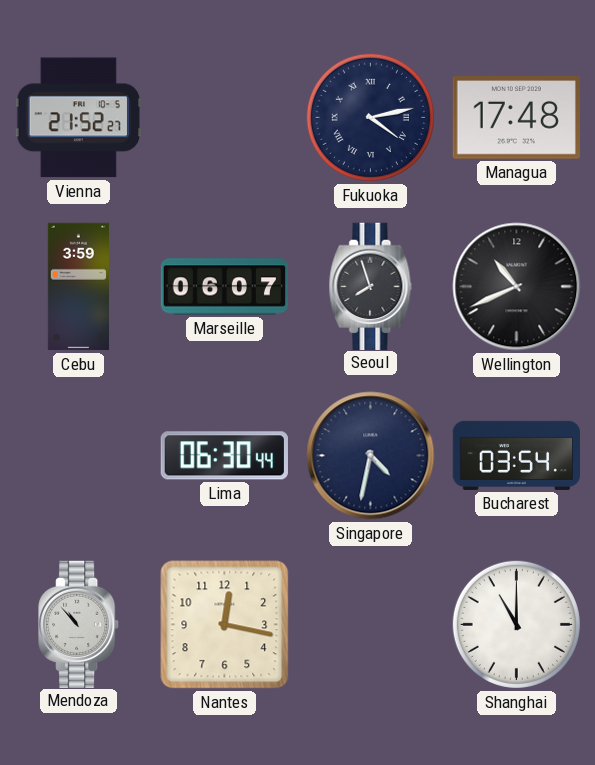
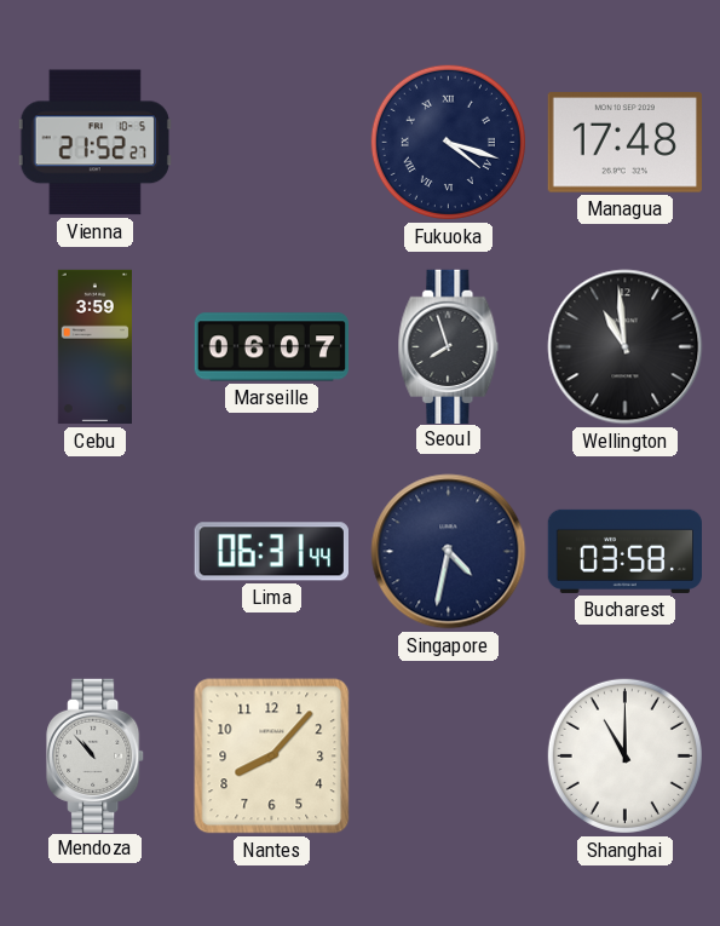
Fukuoka: 4:13 -> 4:18 (448, 142)
Wellington: 10:41 -> 10:59 (626, 347)
Lima: 06:30 -> 06:31 (271, 552)
Bucharest: 03:54 -> 03:58 (626, 551)
Nantes: 12:17 -> 8:07 (272, 757)
